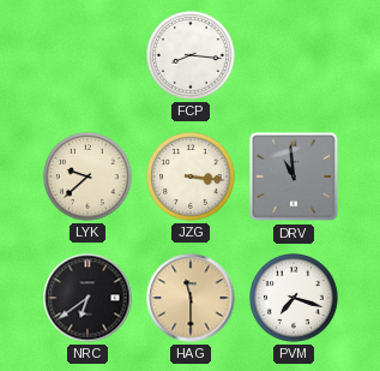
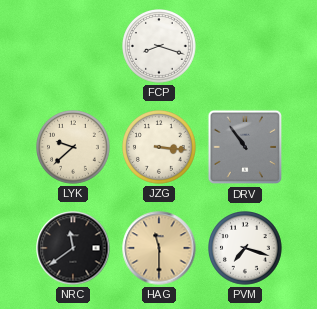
FCP: 8:16 -> 8:18 (160, 47)
DRV: 10:59 -> 10:54 (245, 147)
NRC: 6:39 -> 11:39 (73, 248)
